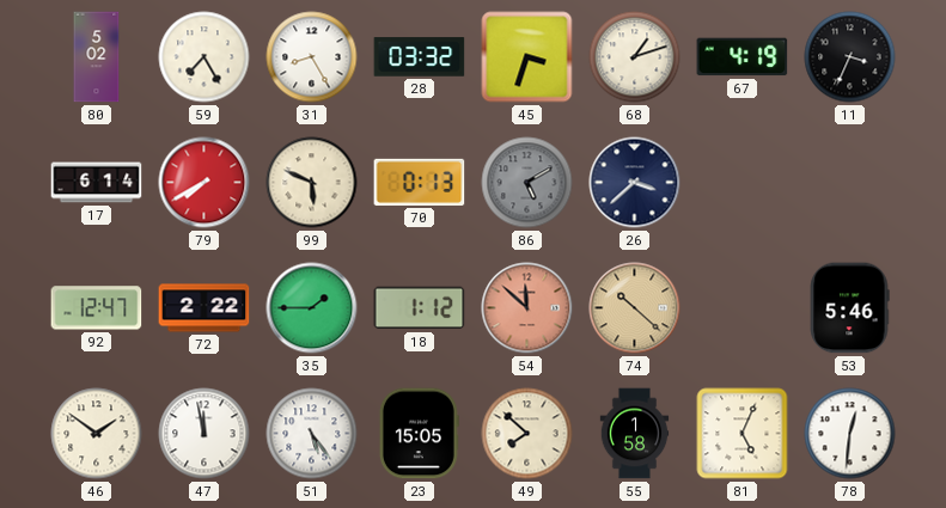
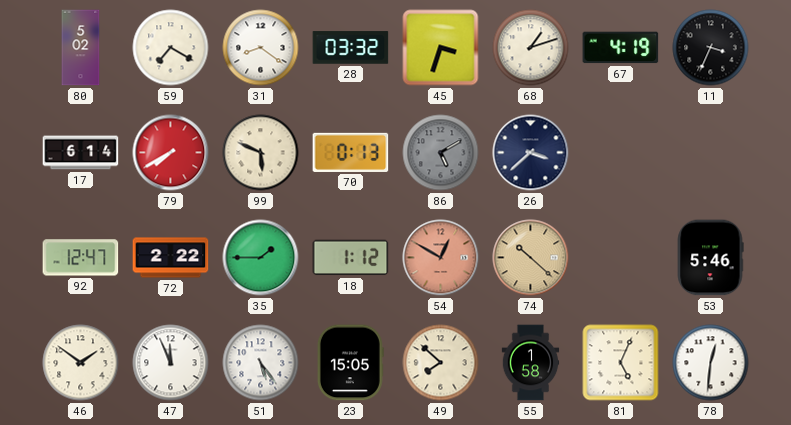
59: 7:25 -> 7:20 (171, 48)
31: 8:25 -> 8:21 (261, 48)
54: 11:52 -> 12:50 (441, 258)
47: 11:58 -> 11:56 (171, 363)
